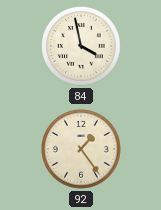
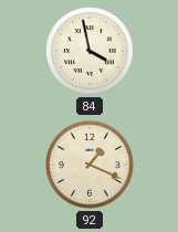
92: 1:24 -> 1:19 (91, 166)
